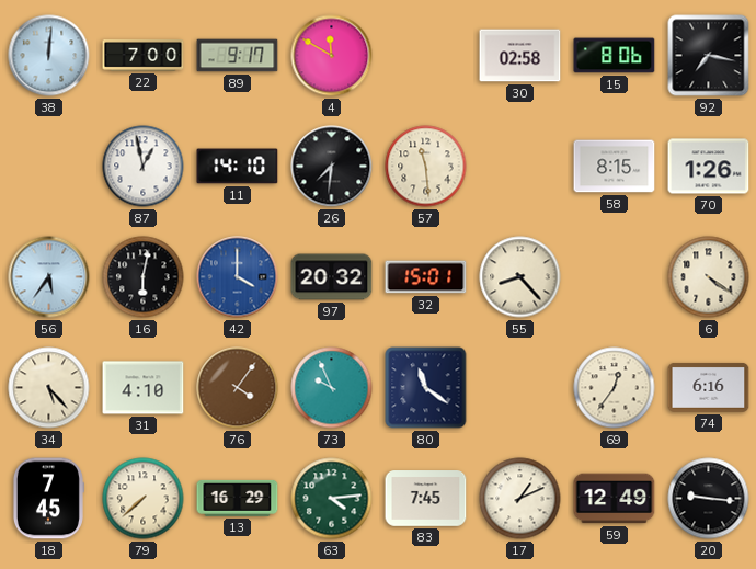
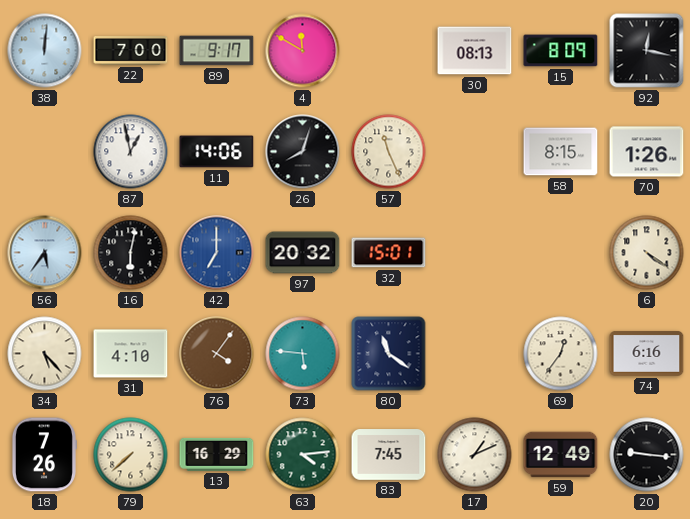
30: 02:58 -> 08:13 (475, 51)
15: 8:06 -> 8:09 (561, 51)
92: 7:17 -> 12:17 (647, 51)
11: 14:10 -> 14:06 (217, 152)
26: 7:31 -> 8:03 (303, 152)
57: 11:29 -> 11:26 (389, 152)
42: 4:00 -> 7:00 (217, 253)
55: 8:23 -> none (520, 277)
73: 9:56 -> 5:46 (303, 354)
18: 7:45 -> 7:26 (44, 455)
